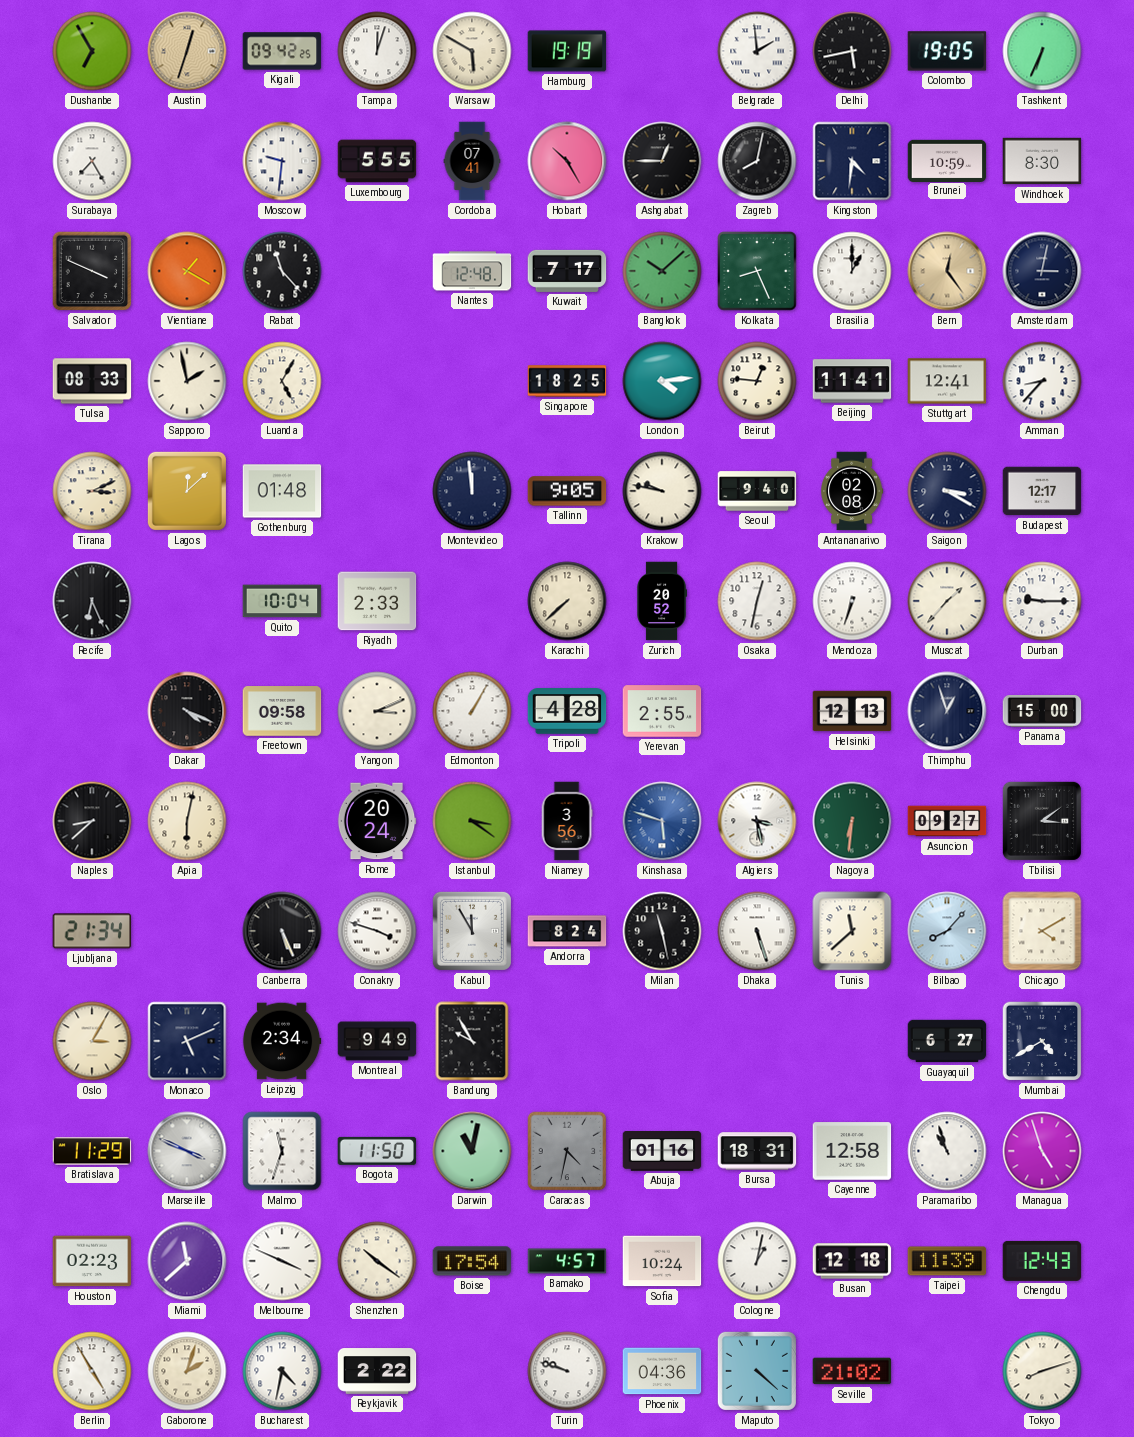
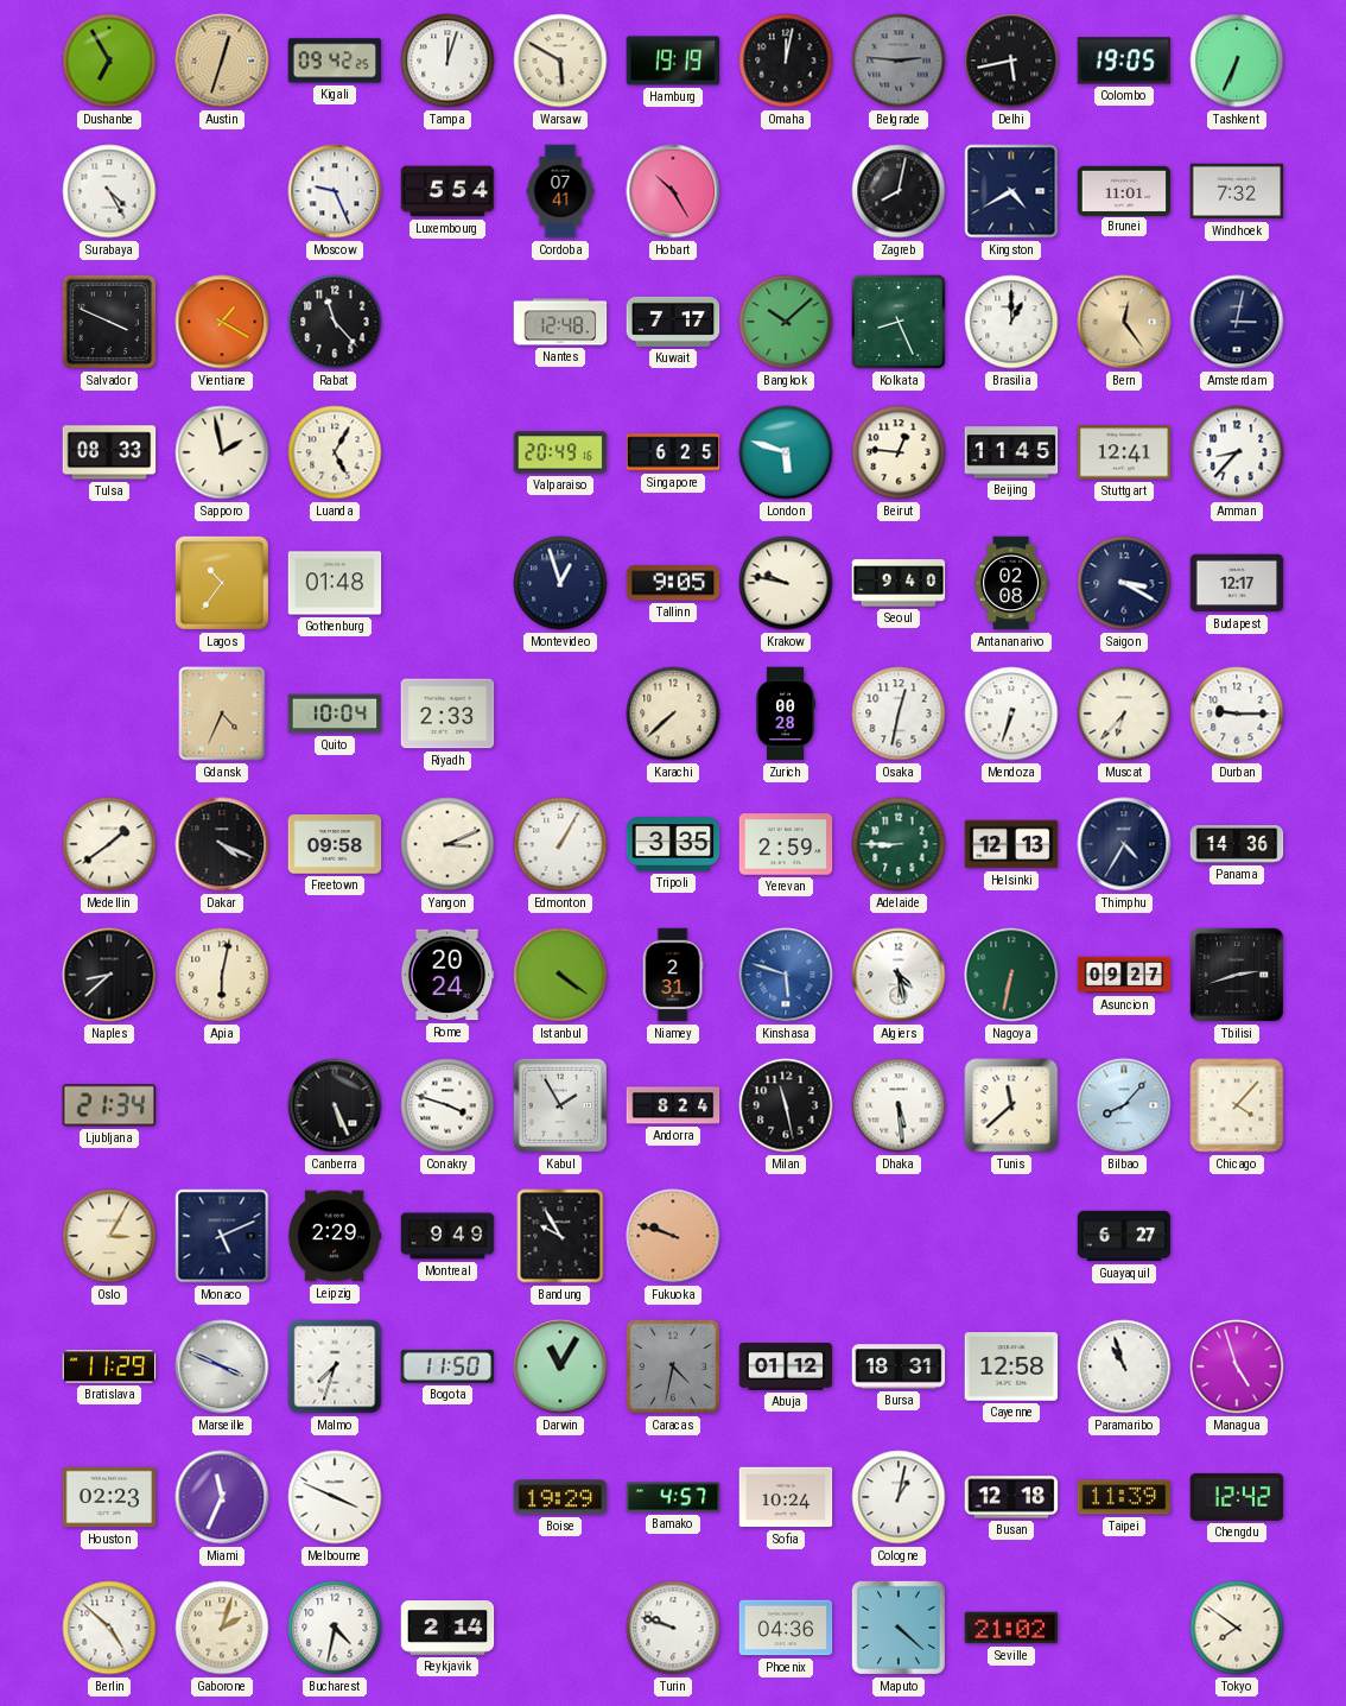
Omaha: none -> 12:02 (786, 61)
Belgrade: 1:59 -> 2:46 (899, 61)
Belgrade dial: white -> grey (899, 61)
Surabaya: 7:25 -> 4:25 (109, 191)
Moscow: 9:31 -> 9:26 (335, 191)
Luxembourg: 5:55 -> 5:54 (447, 191)
Ashgabat: 12:45 -> none (662, 161)
Kingston: 4:31 -> 4:40 (1011, 191)
Brunei: 10:59 -> 11:01 (1124, 190)
Windhoek: 8:30 -> 7:32 (1237, 191)
Valparaiso: none -> 20:49 (560, 452)
Singapore: 18:25 -> 6:25 (673, 452)
London: 4:14 -> 5:48 (786, 452)
Beijing: 11:41 -> 11:45 (1011, 452)
Tirana: 3:11 -> none (92, 491)
Lagos: 12:08 -> 10:36 (222, 583)
Montevideo: 11:59 -> 12:57 (560, 583)
Recife: 6:26 -> none (92, 601)
Gdansk: none -> 4:34 (222, 714)
Zurich: 20:52 -> 00:28 (787, 714)
Muscat: 1:37 -> 6:37 (1124, 714)
Medellin: none -> 1:39 (109, 844)
Tripoli: 4:28 -> 3:35 (673, 844)
Yerevan: 2:55 -> 2:59 (786, 844)
Adelaide: none -> 8:45 (899, 844)
Thimphu: 12:57 -> 4:35 (1124, 844)
Panama: 15:00 -> 14:36 (1237, 844)
Istanbul: 3:21 -> 4:21 (560, 975)
Niamey: 3:56 -> 2:31 (673, 975)
Algiers: 3:28 -> 4:28 (899, 975)
Nagoya: 6:31 -> 6:32 (1011, 975)
Tbilisi: 3:09 -> 2:42 (1237, 975)
Kabul: 11:55 -> 1:55 (560, 1105)
Dhaka: 5:27 -> 5:29 (899, 1105)
Chicago: 4:10 -> 4:07 (1237, 1105)
Leipzig: 2:34 -> 2:29 (335, 1236)
Fukuoka: none -> 9:48 (673, 1236)
Mumbai: 4:40 -> none (1042, 1041)
Malmo: 11:33 -> 7:33 (335, 1366)
Darwin: 11:02 -> 11:05 (560, 1366)
Abuja: 01:16 -> 01:12 (786, 1368)
Miami: 11:38 -> 11:34 (222, 1497)
Shenzhen: 10:21 -> none (377, 1261)
Boise: 17:54 -> 19:29 (560, 1497)
Chengdu: 12:43 -> 12:42 (1237, 1497)
Berlin: 4:55 -> 4:52 (109, 1628)
Reykjavik: 2:22 -> 2:14 (447, 1628)
Tokyo: 8:12 -> 7:51 (1237, 1628)
